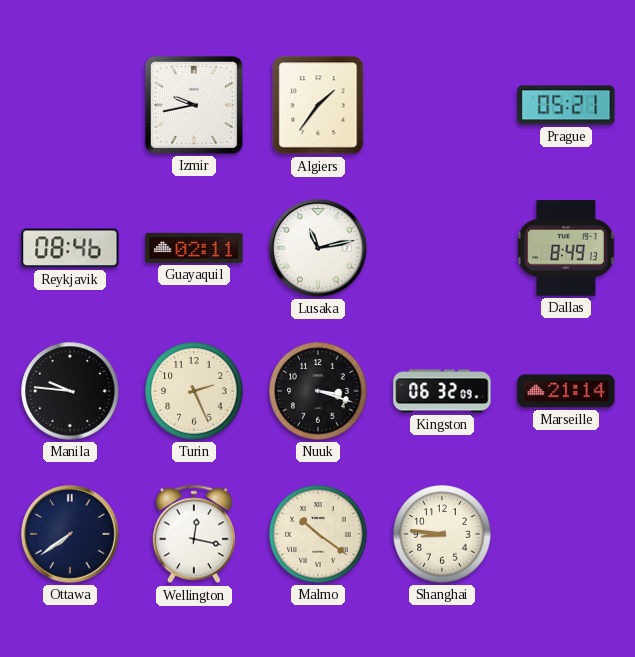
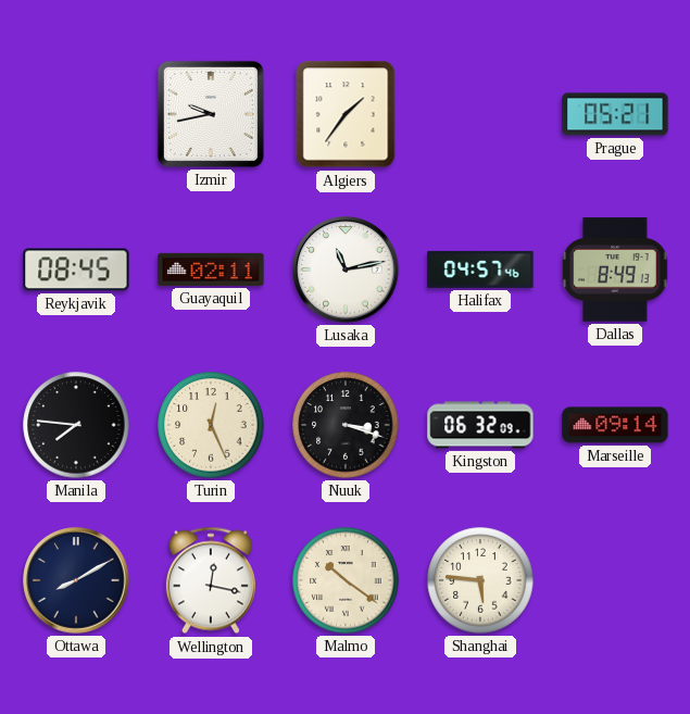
Reykjavik: 08:46 -> 08:45 (76, 270)
Halifax: none -> 04:57 (480, 270)
Manila: 9:46 -> 7:46 (76, 425)
Turin: 2:26 -> 12:26 (211, 425)
Marseille: 21:14 -> 09:14 (615, 425)
Ottawa: 7:39 -> 8:10 (76, 580)
Shanghai: 8:46 -> 5:46 (480, 580)
